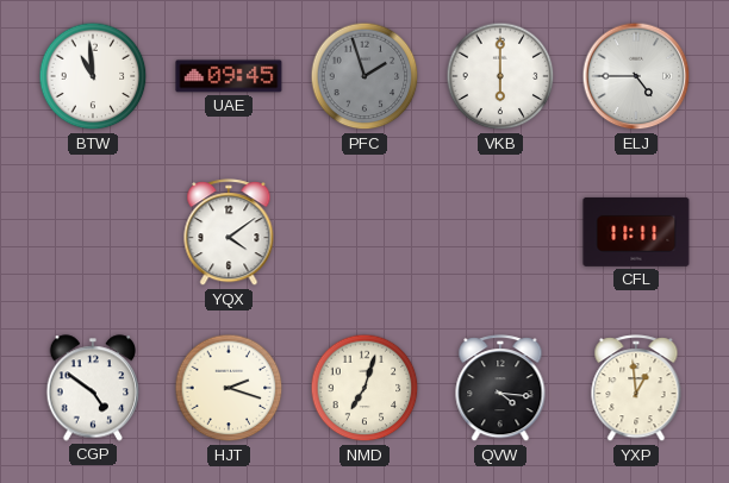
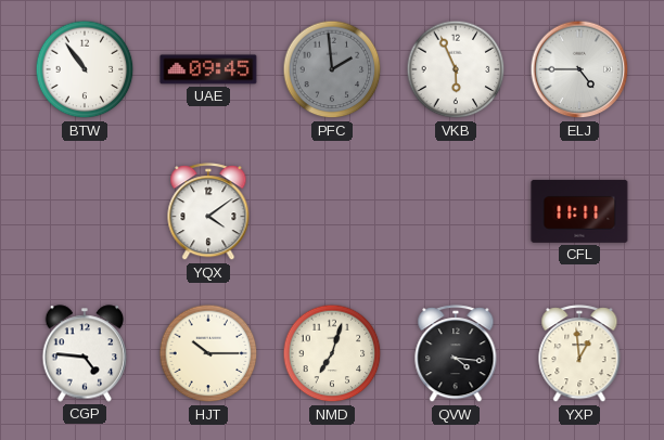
BTW: 10:59 -> 10:54 (85, 69)
PFC: 1:57 -> 1:59 (332, 69)
VKB: 6:00 -> 5:56 (456, 69)
CGP: 4:51 -> 4:46 (85, 353)
HJT: 2:18 -> 10:15 (208, 353)
